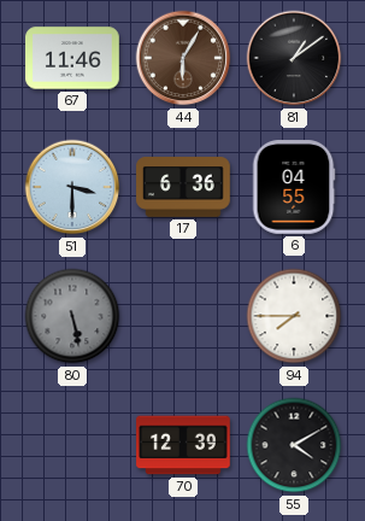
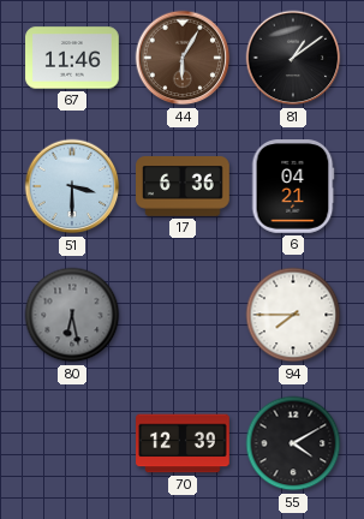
6: 04:55 -> 04:21 (293, 186)
80: 5:28 -> 6:28 (72, 315)
